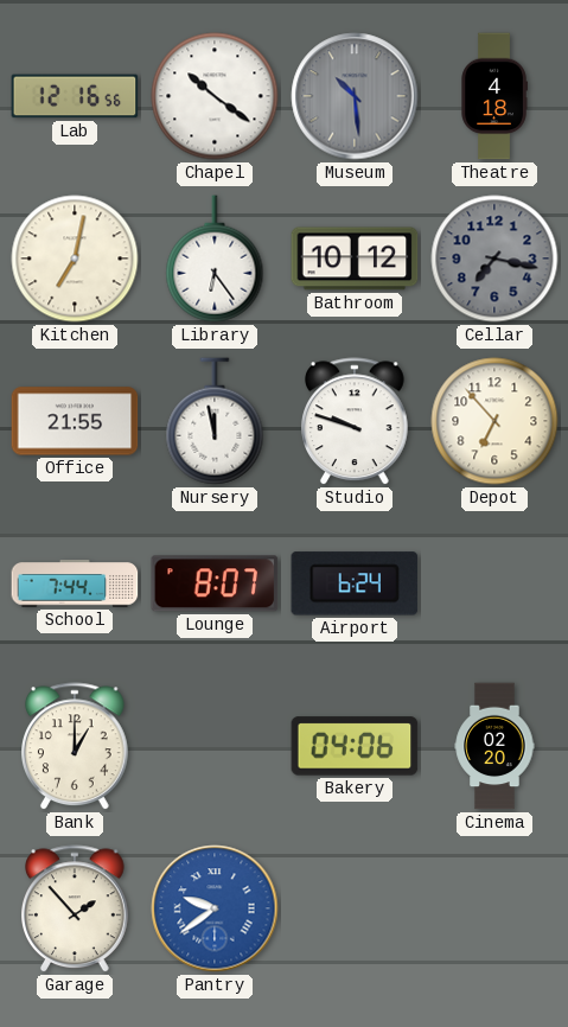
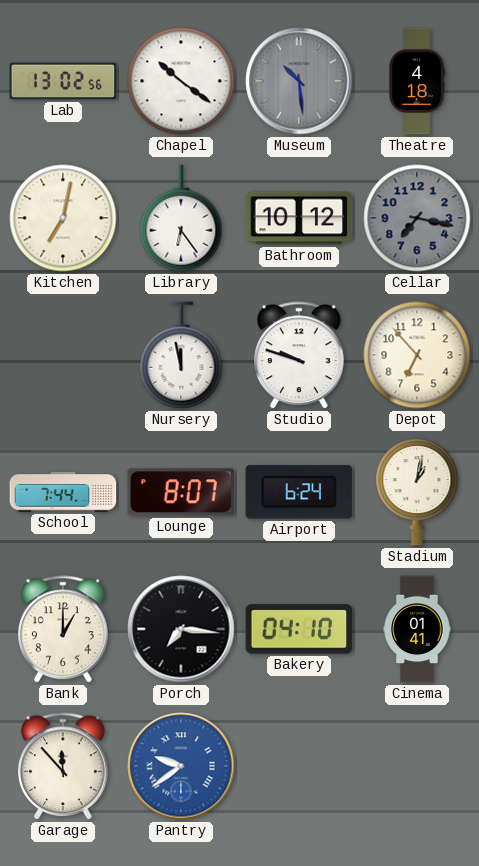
Lab: 12:16 -> 13:02 (63, 81)
Office: 21:55 -> none (75, 421)
Stadium: none -> 1:02 (417, 492)
Porch: none -> 7:16 (181, 629)
Bakery: 04:06 -> 04:10 (299, 629)
Cinema: 02:20 -> 01:41 (417, 629)
Garage: 1:53 -> 11:53 (64, 767)
